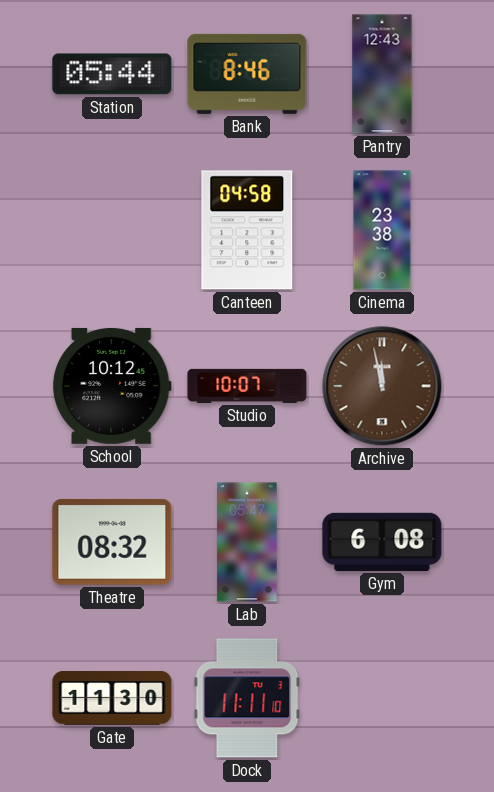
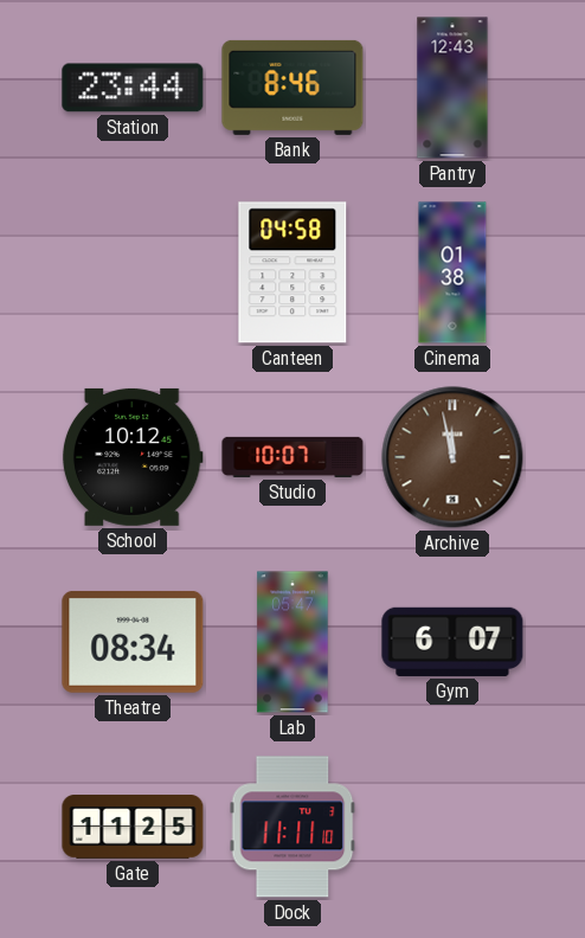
Station: 05:44 -> 23:44 (133, 88)
Cinema: 23:38 -> 01:38 (452, 272)
Theatre: 08:32 -> 08:34 (133, 642)
Gym: 6:08 -> 6:07 (452, 642)
Gate: 11:30 -> 11:25 (133, 828)
